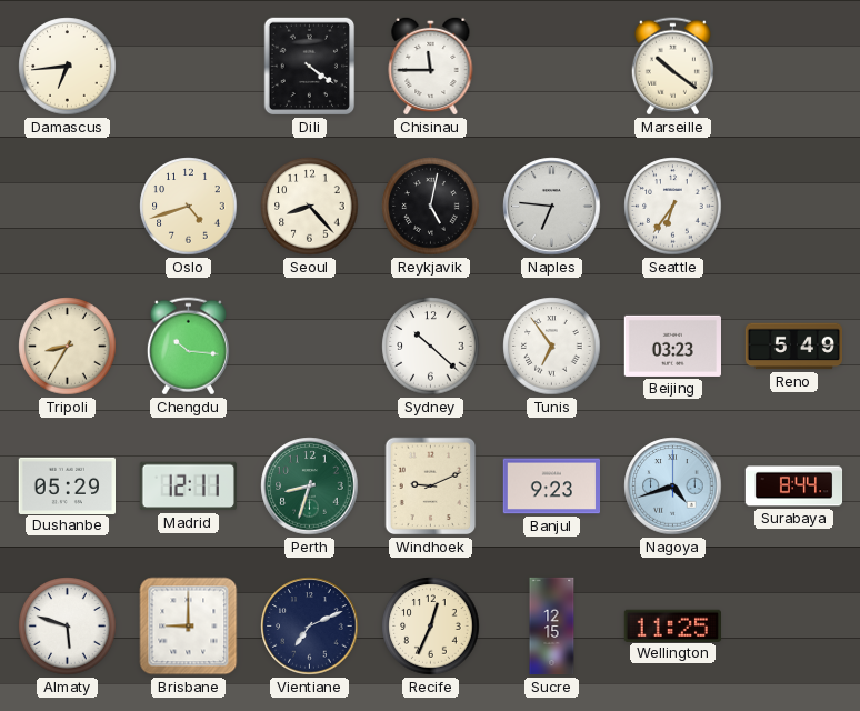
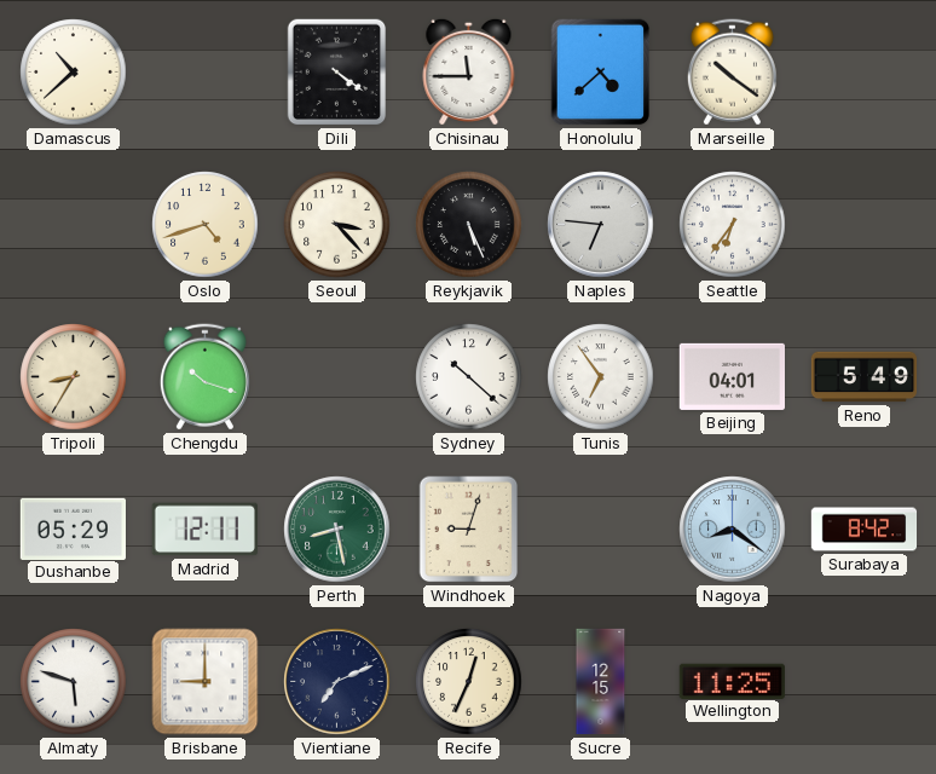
Damascus: 6:44 -> 10:38 (74, 73)
Honolulu: none -> 4:38 (601, 73)
Seoul: 8:23 -> 3:23 (337, 225)
Reykjavik: 5:02 -> 5:26 (469, 225)
Chengdu: 10:16 -> 10:18 (204, 377)
Beijing: 03:23 -> 04:01 (732, 376)
Perth: 8:33 -> 8:28 (337, 530)
Windhoek: 9:11 -> 9:03 (469, 530)
Banjul: 9:23 -> none (552, 487)
Nagoya: 4:42 -> 8:21 (733, 530)
Surabaya: 8:44 -> 8:42 (865, 530)
